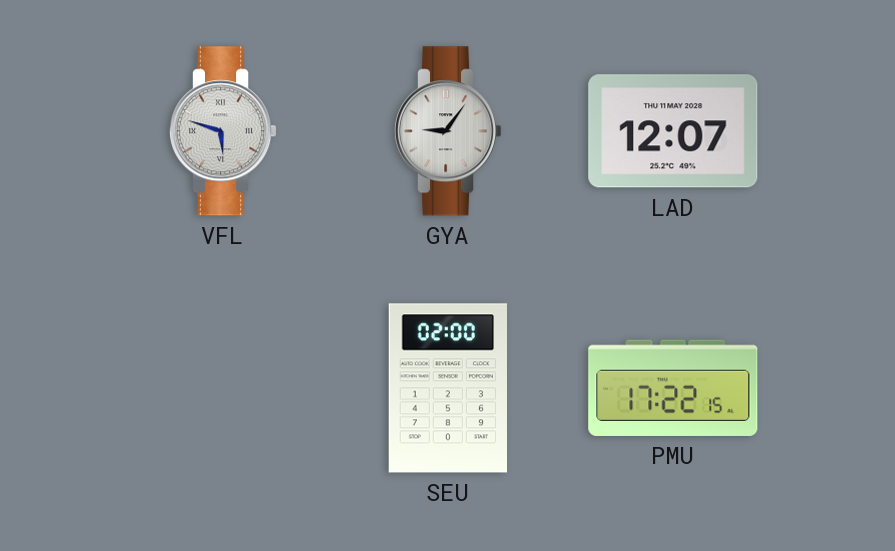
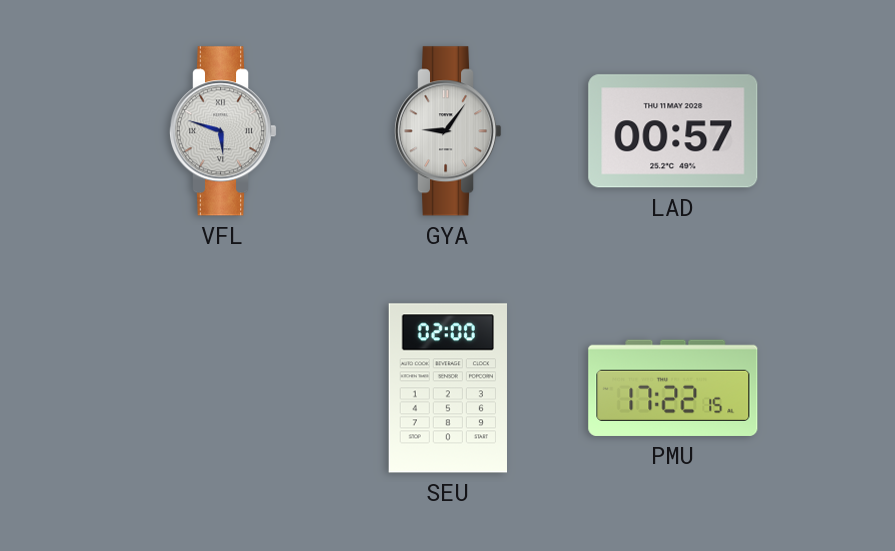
LAD: 12:07 -> 00:57 (673, 131)
